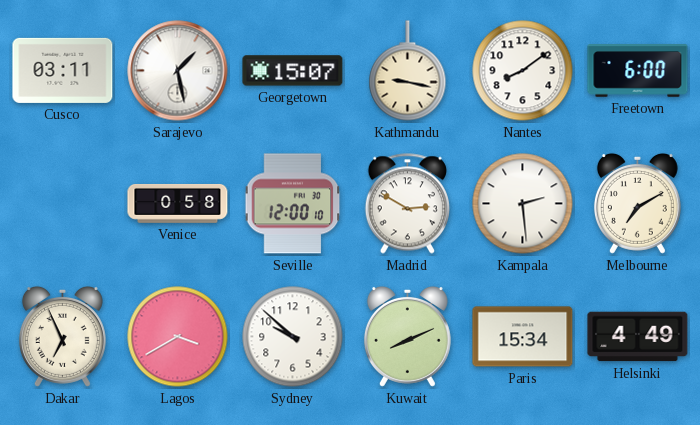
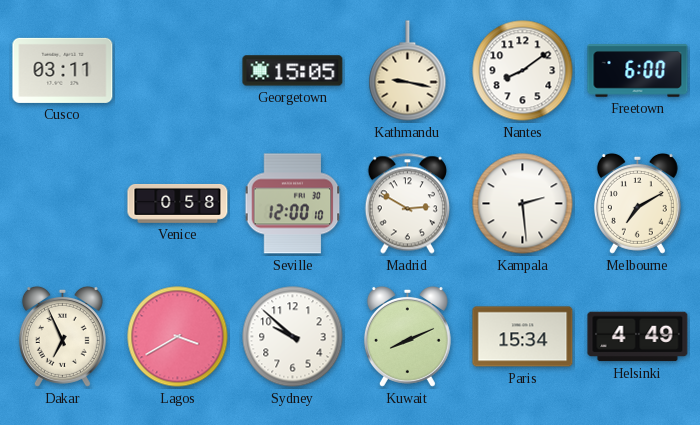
Sarajevo: 1:28 -> none (178, 71)
Georgetown: 15:07 -> 15:05 (293, 71)
